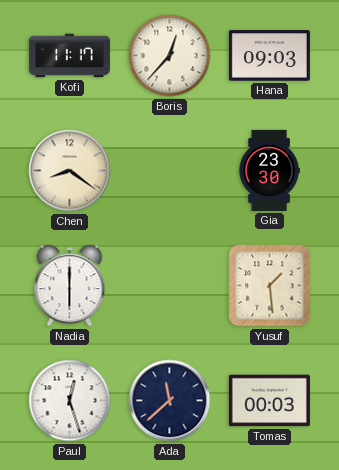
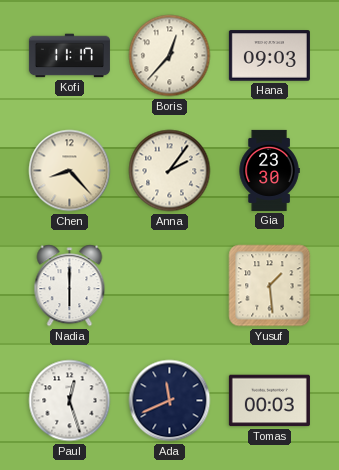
Chen: 8:21 -> 8:23 (70, 171)
Anna: none -> 2:06 (170, 171)
Ada: 11:38 -> 11:41 (170, 401)
